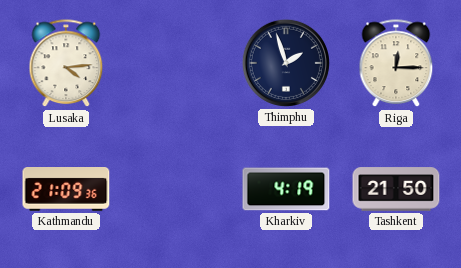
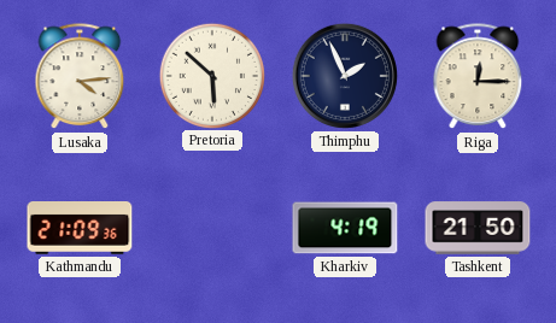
Pretoria: none -> 5:52 (211, 75)
Thimphu: 1:57 -> 1:56 (345, 76)
